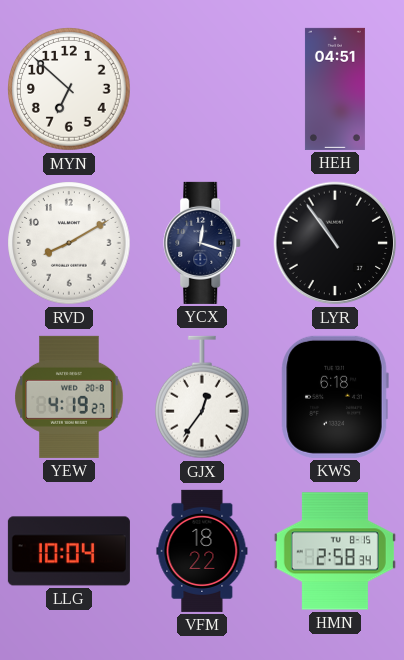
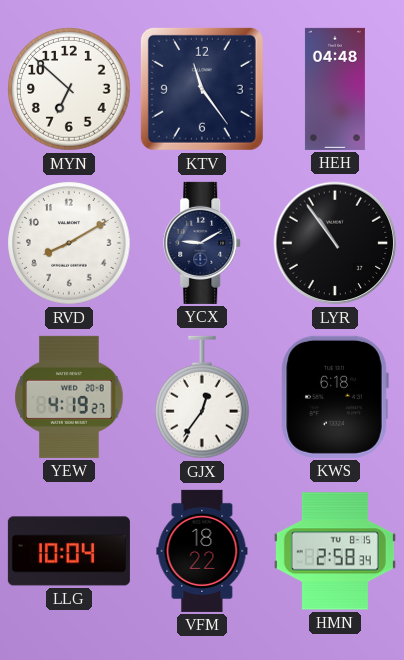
KTV: none -> 11:24 (202, 89)
HEH: 04:51 -> 04:48 (335, 89)
YCX: 12:18 -> 9:10 (203, 243)
